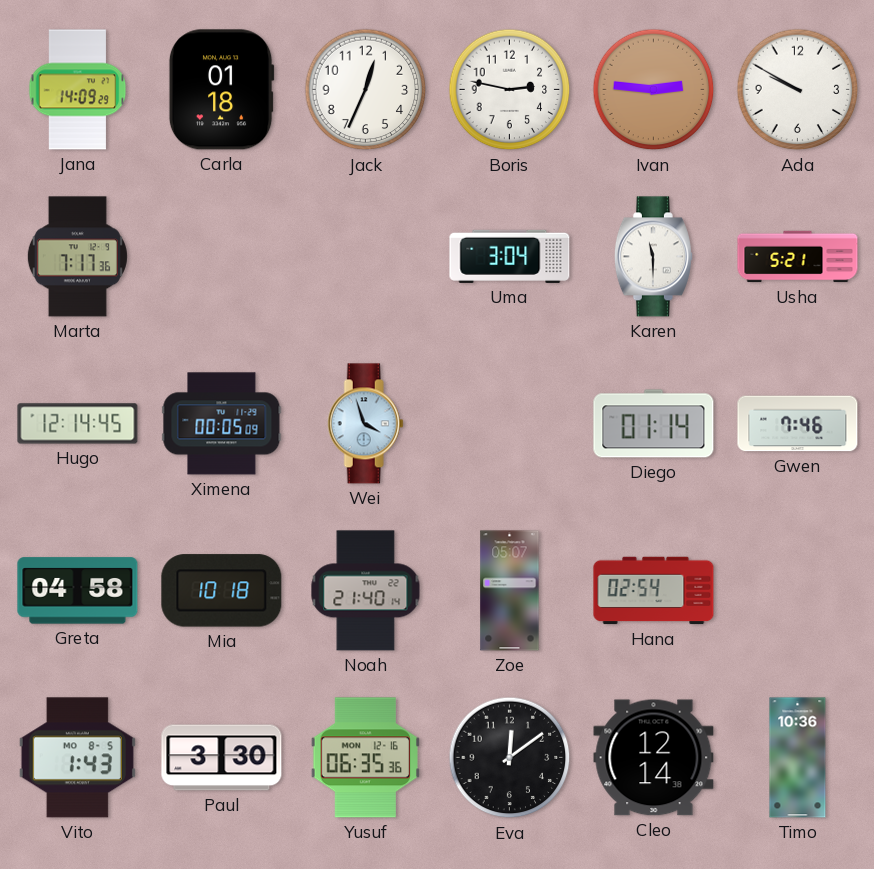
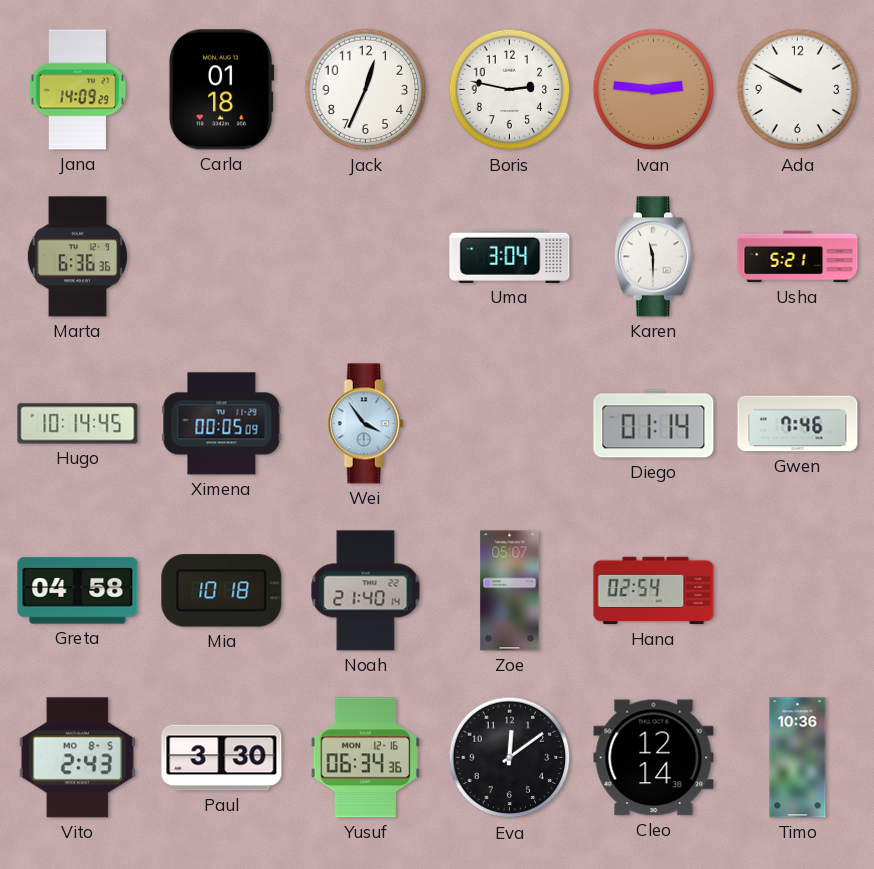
Marta: 7:17 -> 6:36 (77, 257)
Hugo: 12:14 -> 10:14 (78, 424)
Wei: 3:57 -> 3:54 (365, 424)
Vito: 1:43 -> 2:43 (77, 758)
Yusuf: 06:35 -> 06:34 (365, 758)
